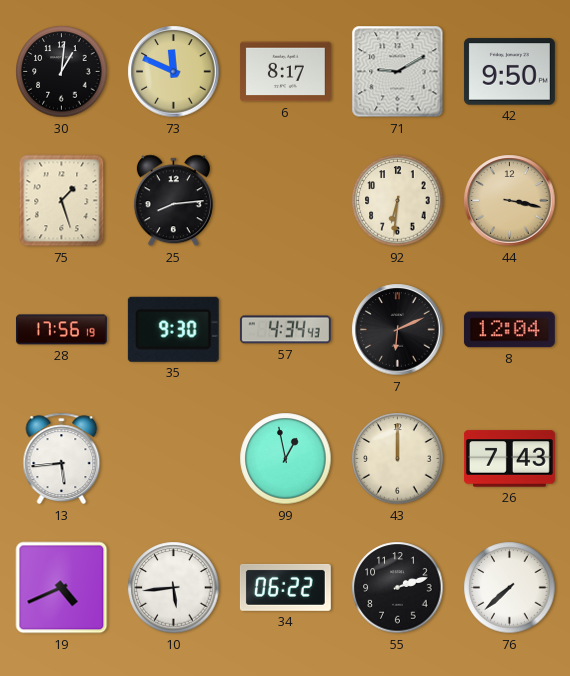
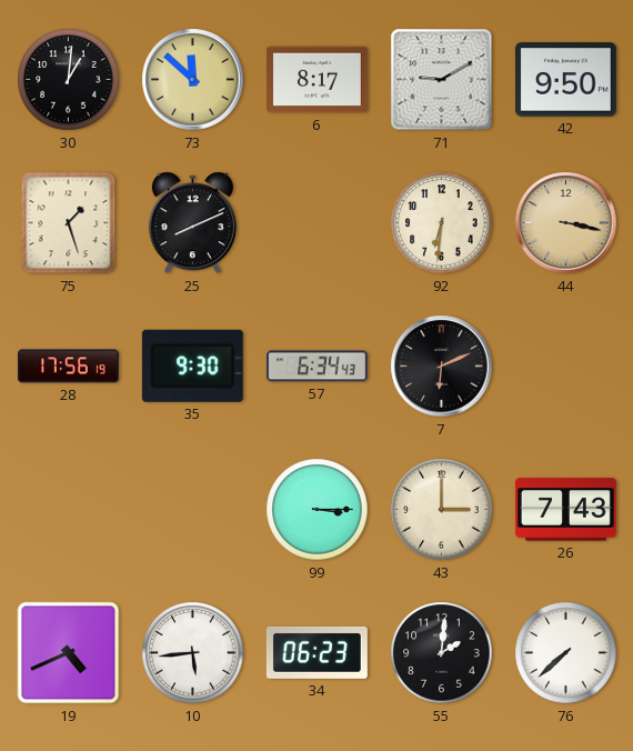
73: 11:49 -> 11:52 (193, 80)
25: 8:14 -> 8:11 (192, 223)
57: 4:34 -> 6:34 (316, 367)
8: 12:04 -> none (509, 330)
13: 5:44 -> none (62, 459)
99: 12:58 -> 3:15 (318, 510)
43: 12:00 -> 3:00 (442, 510)
34: 06:22 -> 06:23 (316, 652)
55: 2:12 -> 2:01 (442, 653)
